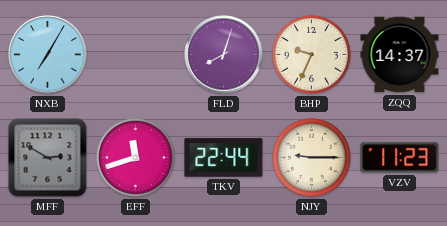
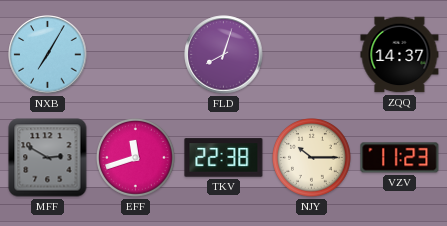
BHP: 9:34 -> none (312, 55)
TKV: 22:44 -> 22:38 (224, 158)
NJY: 9:15 -> 10:15 (312, 158)
